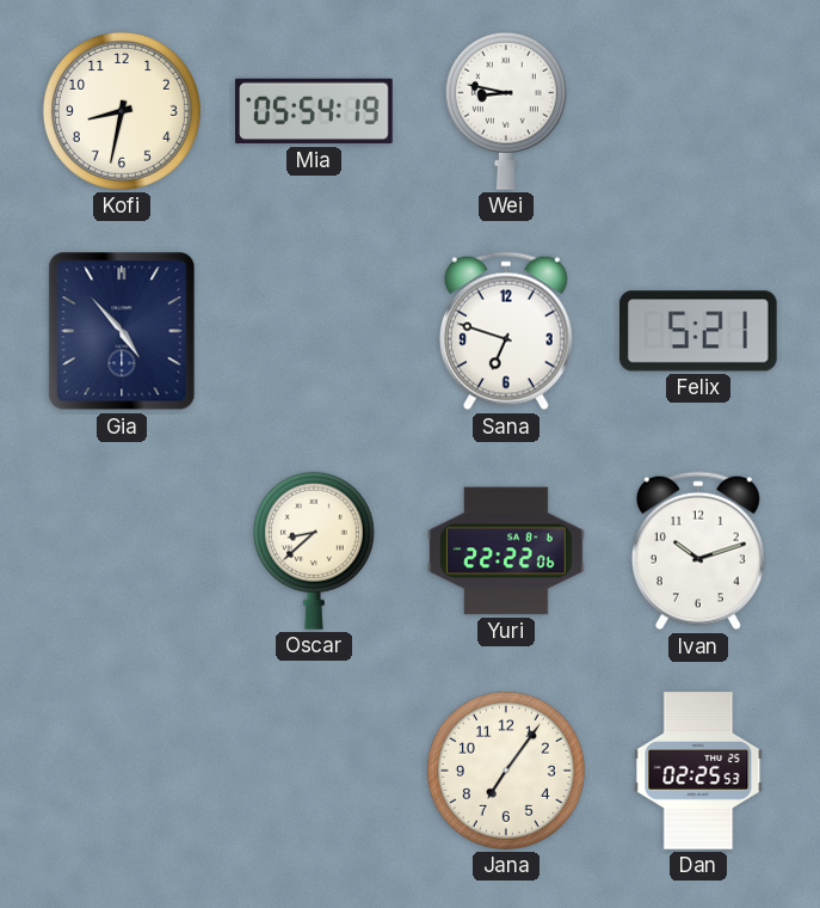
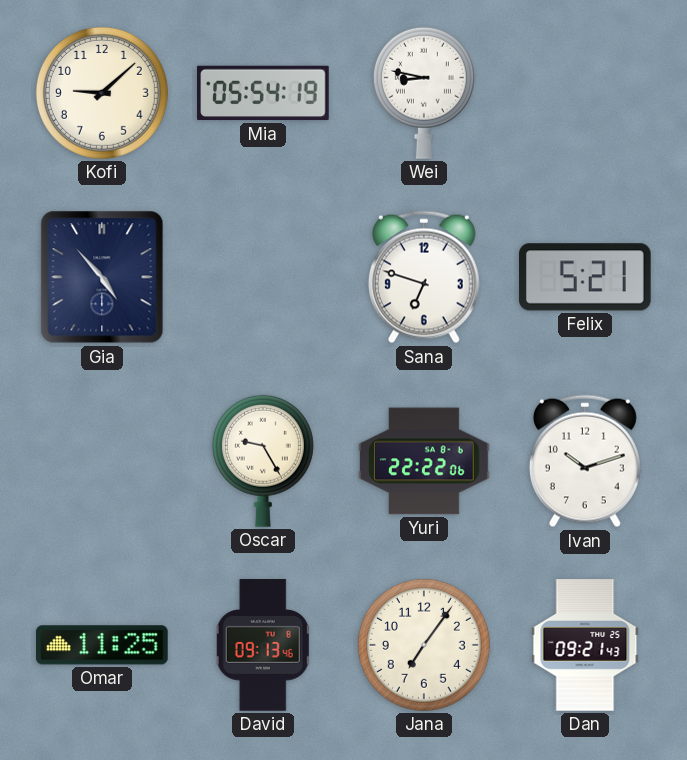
Kofi: 8:32 -> 9:08 (102, 93)
Oscar: 8:38 -> 9:25 (263, 461)
Omar: none -> 11:25 (103, 645)
David: none -> 09:13 (263, 645)
Dan: 02:25 -> 09:21 (585, 645)
